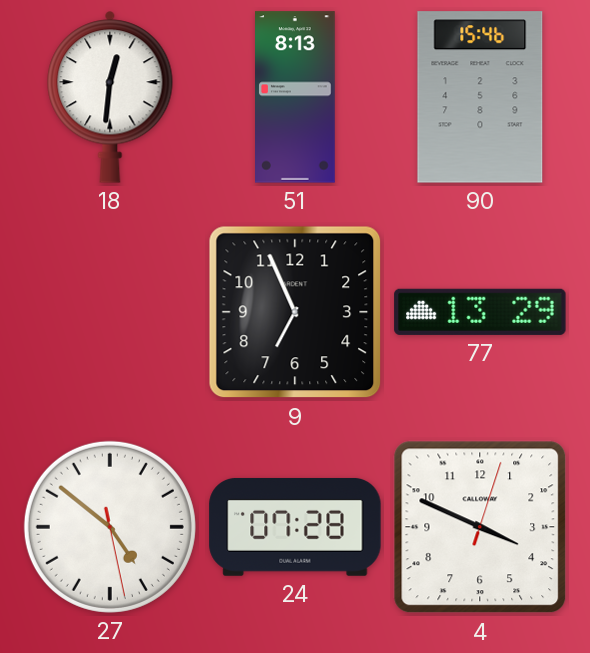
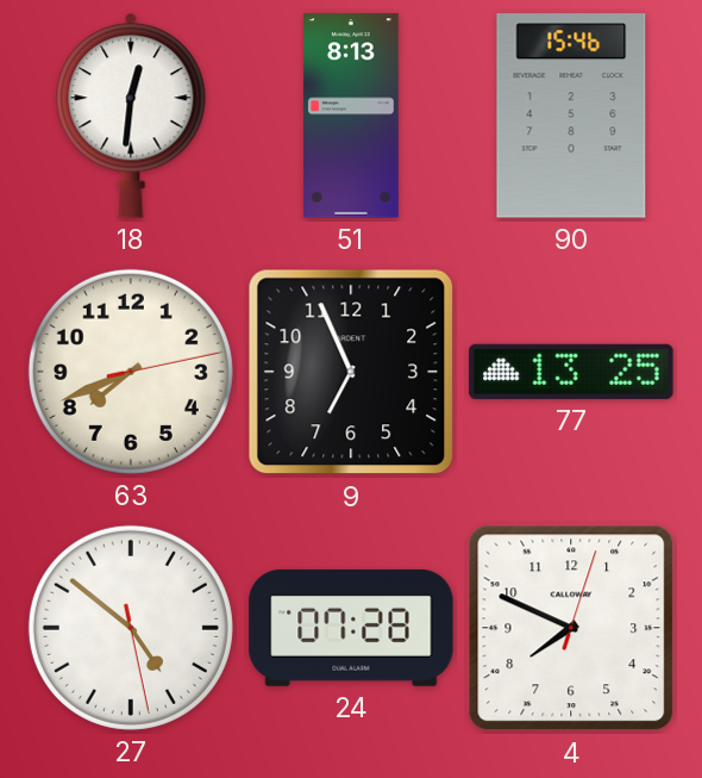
63: none -> 7:41 (131, 372)
77: 13:29 -> 13:25 (571, 372)
4: 3:49 -> 7:49 (571, 628)
